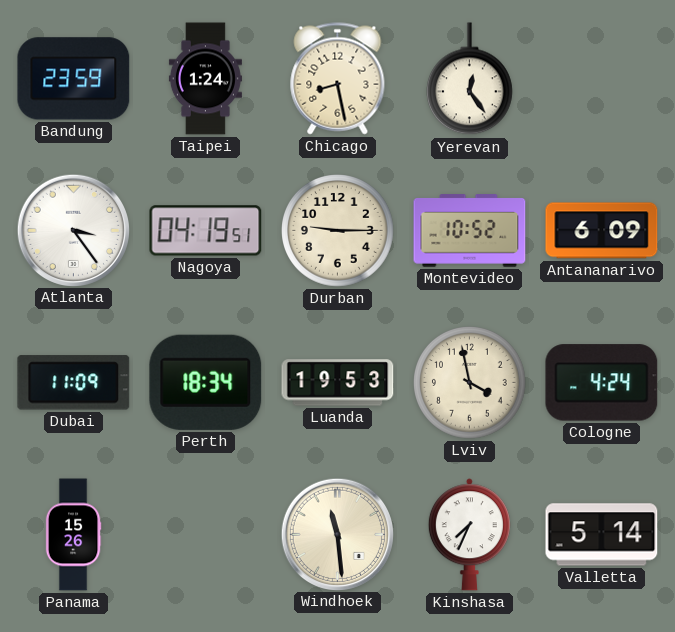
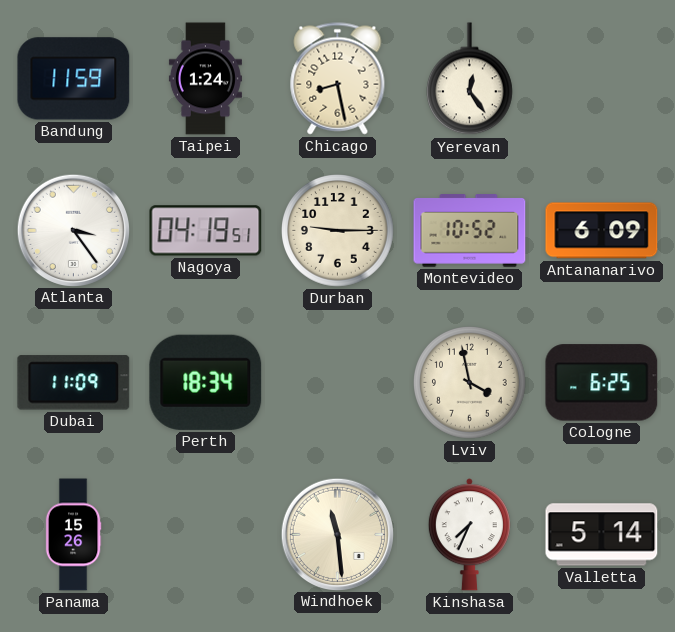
Bandung: 23:59 -> 11:59 (74, 79)
Luanda: 19:53 -> none (338, 383)
Cologne: 4:24 -> 6:25 (602, 383)
